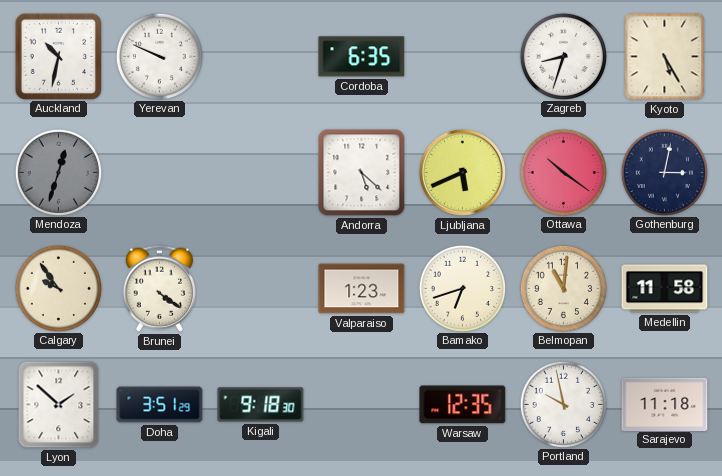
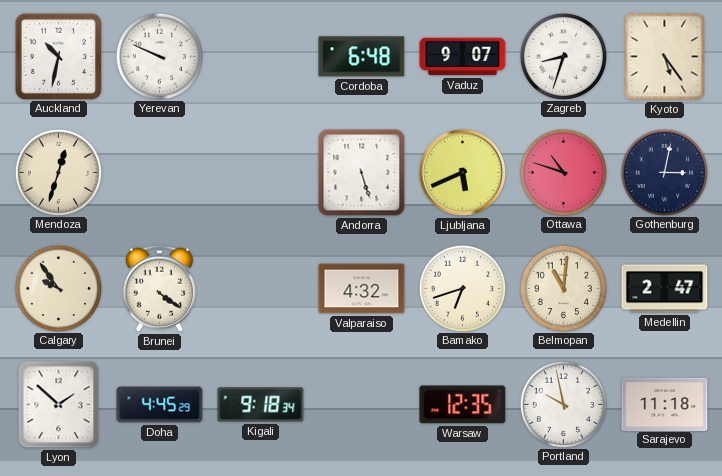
Cordoba: 6:35 -> 6:48 (362, 57)
Vaduz: none -> 9:07 (463, 57)
Kyoto: 5:25 -> 5:24 (665, 57)
Mendoza dial: grey -> cream (58, 172)
Andorra: 5:22 -> 5:27 (362, 173)
Ottawa: 10:21 -> 10:48 (563, 172)
Valparaiso: 1:23 -> 4:32 (362, 289)
Medellin: 11:58 -> 2:47 (665, 289)
Doha: 3:51 -> 4:45 (160, 405)
Kigali: 9:18:30 -> 9:18:34 (261, 405)
